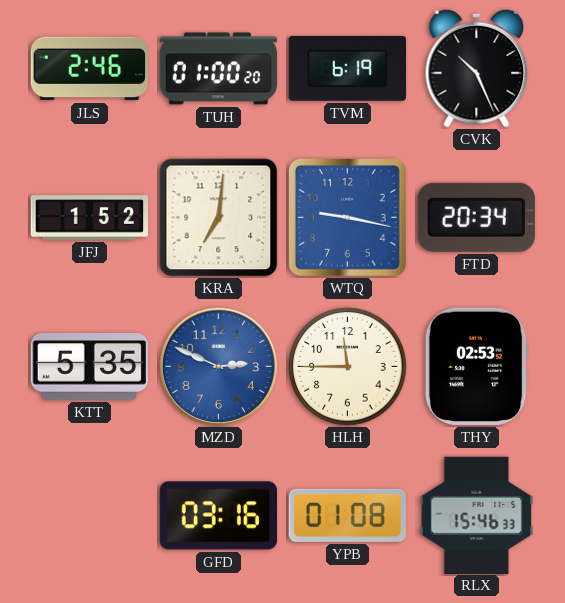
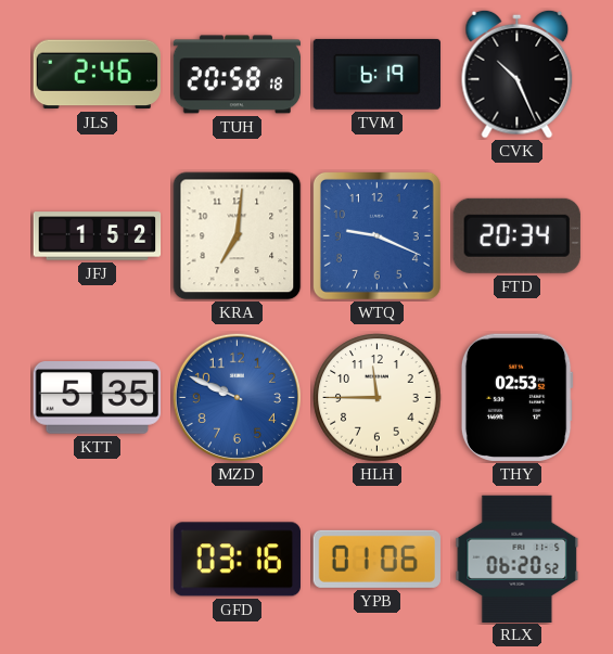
TUH: 01:00 -> 20:58 (238, 75)
WTQ: 9:17 -> 9:19 (376, 235)
MZD: 2:49 -> 9:49 (237, 397)
YPB: 01:08 -> 01:06 (376, 559)
RLX: 15:46 -> 06:20 (518, 559)
